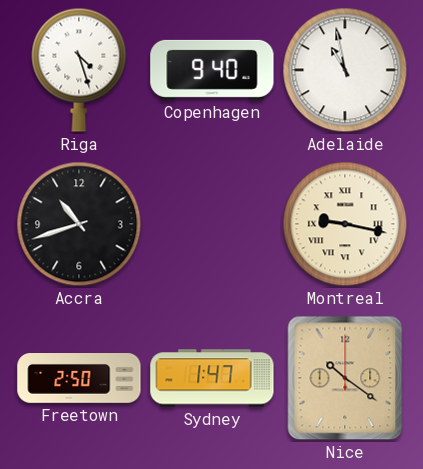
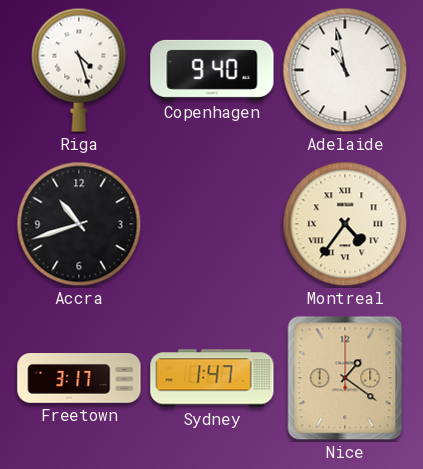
Montreal: 9:17 -> 4:36 (345, 224)
Freetown: 2:50 -> 3:17 (79, 379)
Nice: 10:21 -> 1:21 (345, 378)
